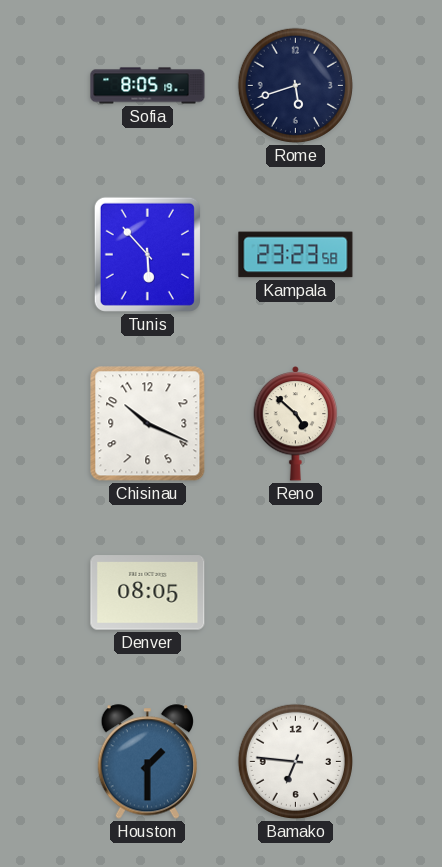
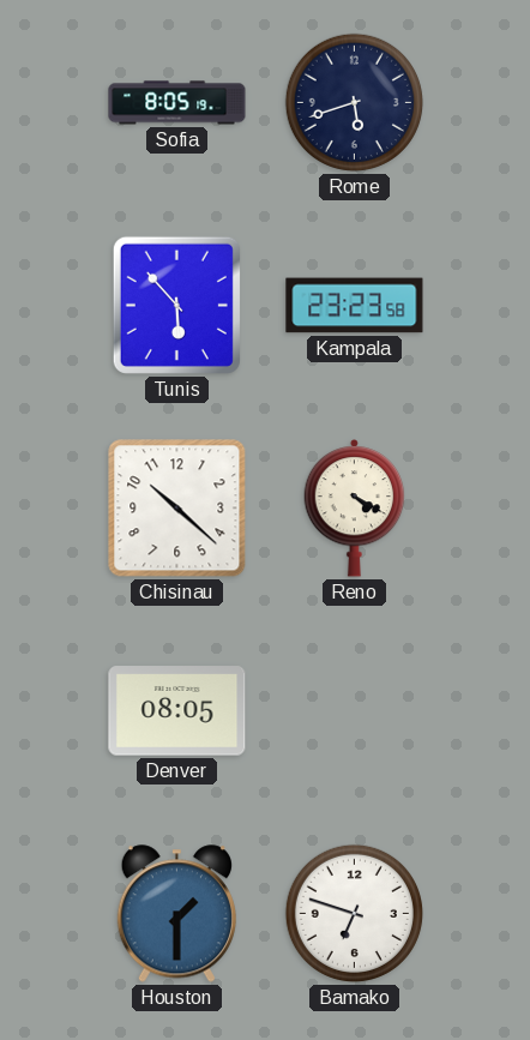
Chisinau: 10:19 -> 10:22 (177, 509)
Reno: 4:52 -> 4:20 (355, 509)
Bamako: 6:46 -> 6:48 (354, 913)
